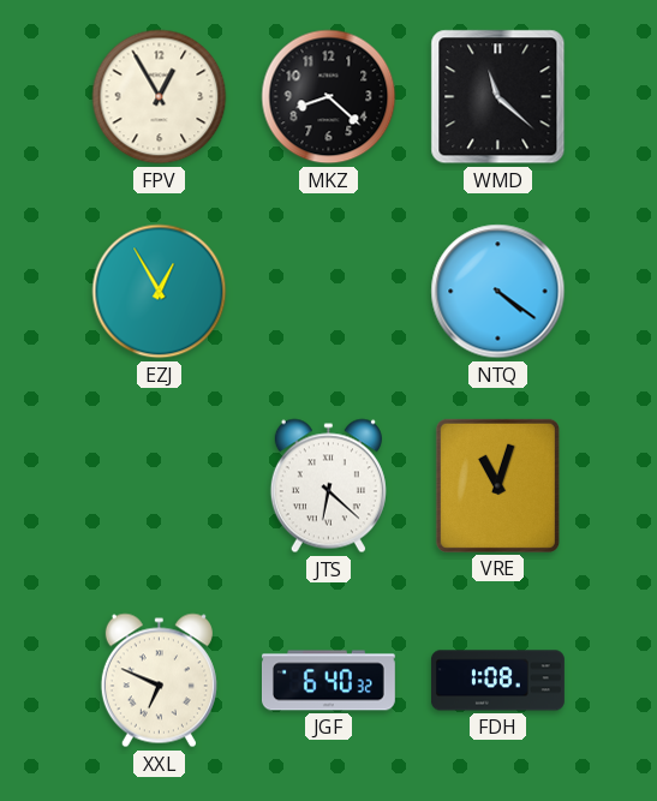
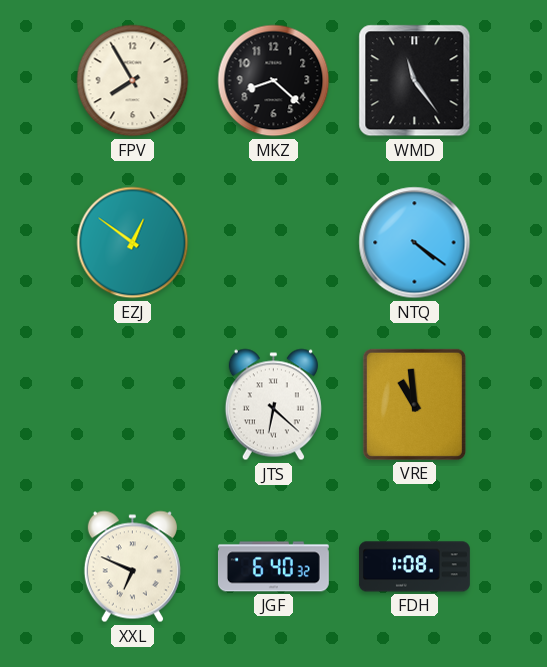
FPV: 12:55 -> 7:55 (133, 81)
WMD: 11:22 -> 11:24 (415, 81)
EZJ: 12:55 -> 12:51 (133, 243)
VRE: 11:03 -> 10:59 (414, 404)
